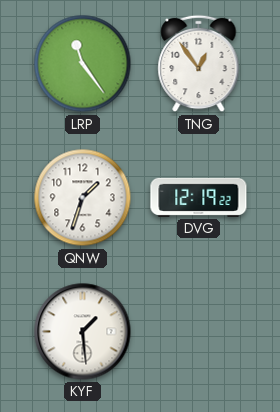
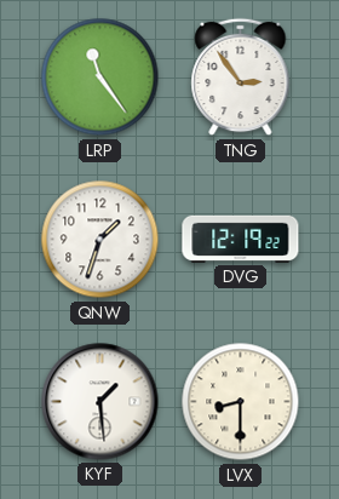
TNG: 12:54 -> 2:54 (241, 78)
LVX: none -> 8:30 (241, 402)
